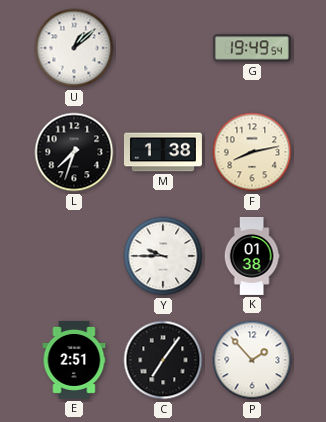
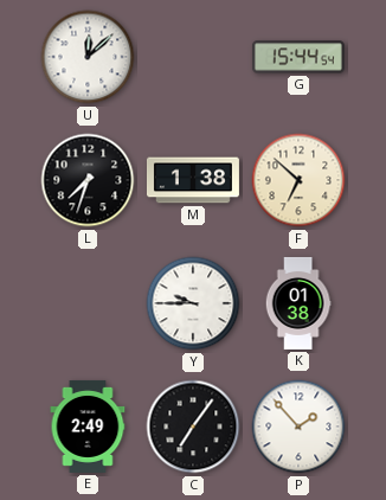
U: 1:08 -> 12:08 (88, 57)
G: 19:49 -> 15:44 (298, 57)
F: 8:13 -> 6:52 (298, 180)
E: 2:51 -> 2:49 (88, 427)
